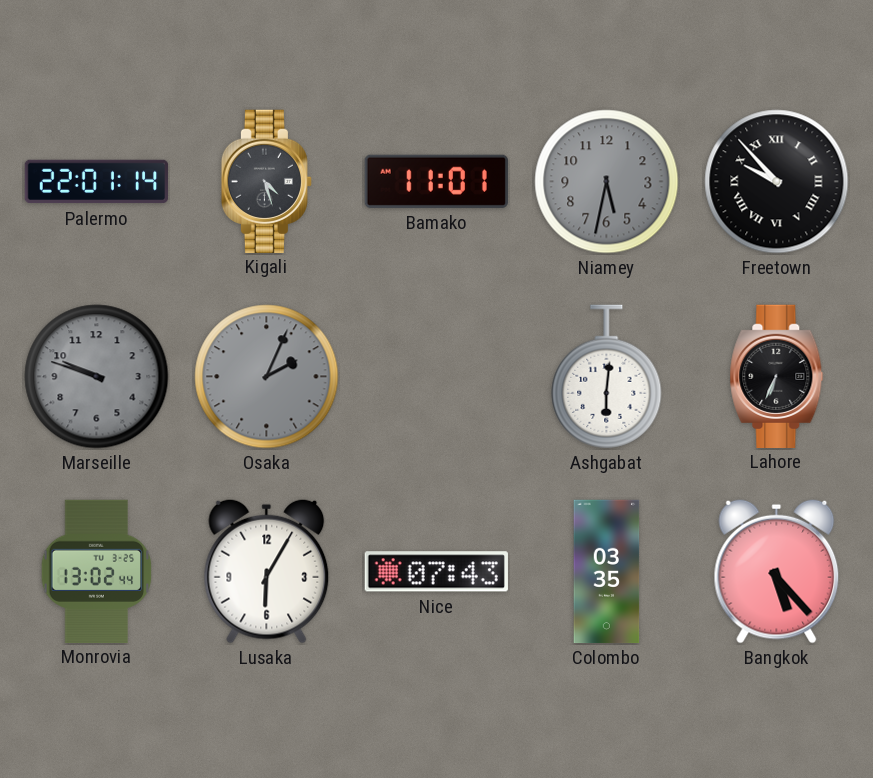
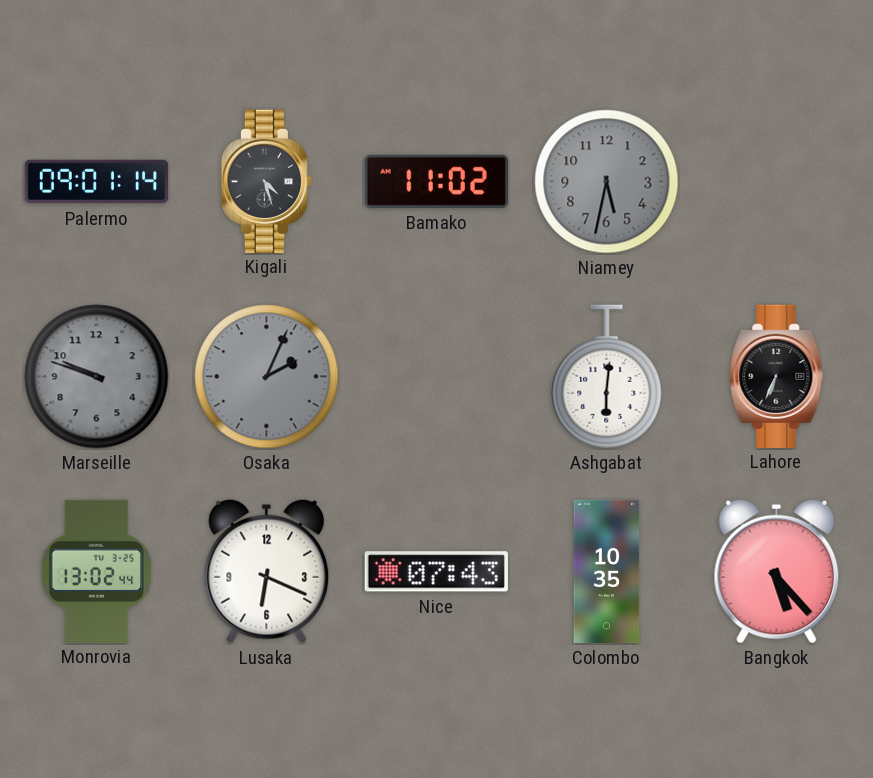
Palermo: 22:01 -> 09:01 (97, 182)
Bamako: 11:01 -> 11:02 (436, 181)
Freetown: 9:53 -> none (777, 182)
Lusaka: 6:05 -> 6:19 (267, 571)
Colombo: 03:35 -> 10:35 (607, 572)
